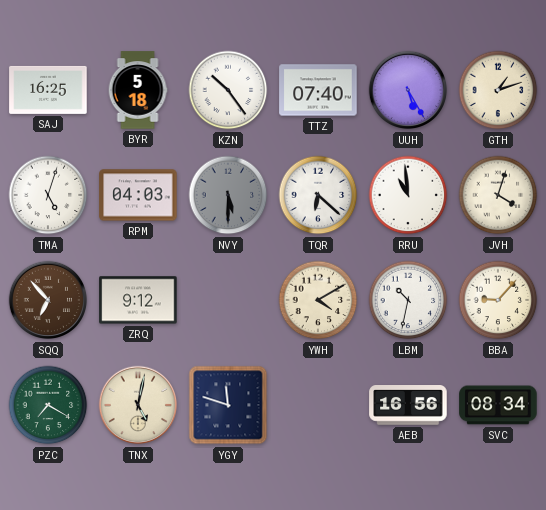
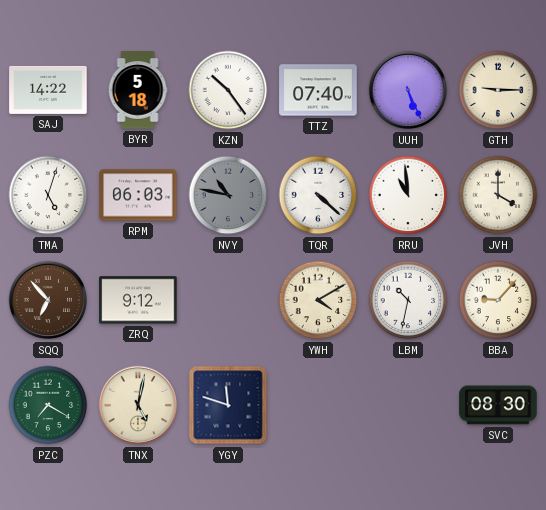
SAJ: 16:25 -> 14:22 (48, 90)
UUH: 5:25 -> 5:26 (408, 90)
GTH: 1:12 -> 9:15 (498, 90)
RPM: 04:03 -> 06:03 (138, 195)
NVY: 5:30 -> 10:47 (228, 195)
TQR: 6:22 -> 4:22 (318, 195)
JVH: 4:03 -> 4:00 (498, 195)
AEB: 16:56 -> none (408, 406)
SVC: 08:34 -> 08:30 (498, 405)
